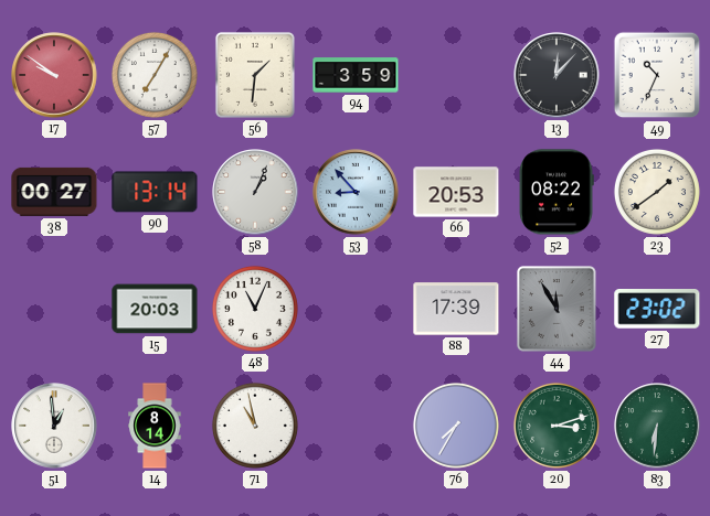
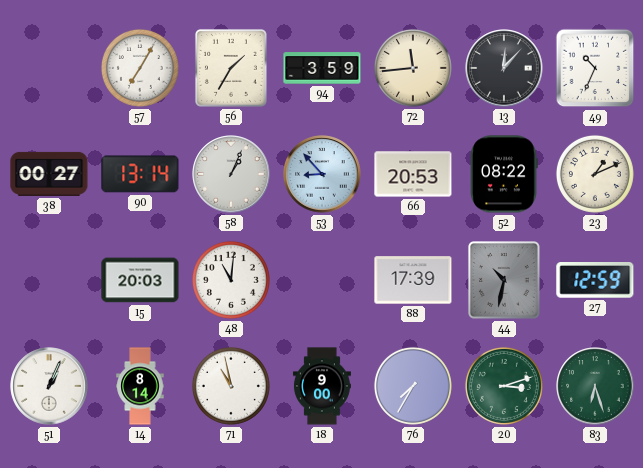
17: 9:51 -> none (54, 75)
56: 1:31 -> 1:35 (231, 68)
72: none -> 11:44 (413, 68)
23: 1:39 -> 1:11 (595, 174)
48: 11:04 -> 11:01 (231, 280)
44: 11:55 -> 10:32 (505, 281)
27: 23:02 -> 12:59 (595, 281)
51: 12:59 -> 1:04 (49, 386)
18: none -> 9:00 (322, 386)
83: 6:31 -> 6:27 (595, 386)
